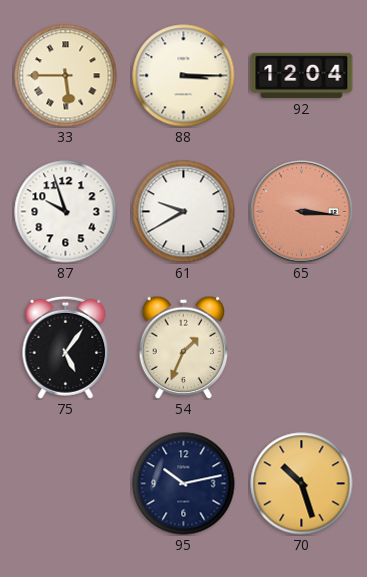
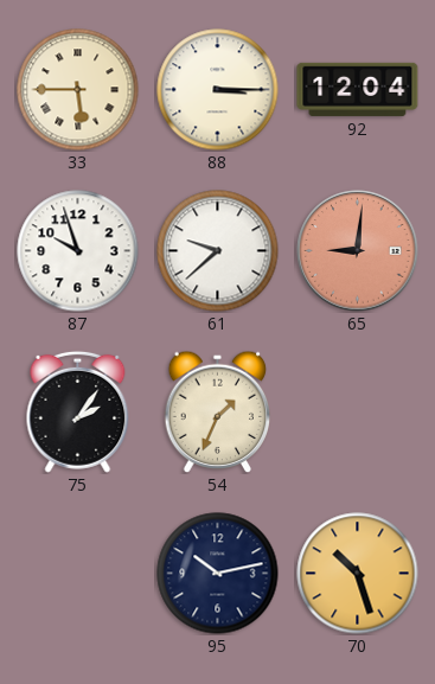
61: 9:40 -> 9:38 (218, 251)
65: 3:16 -> 9:01 (358, 251)
75: 5:06 -> 2:06 (78, 411)
